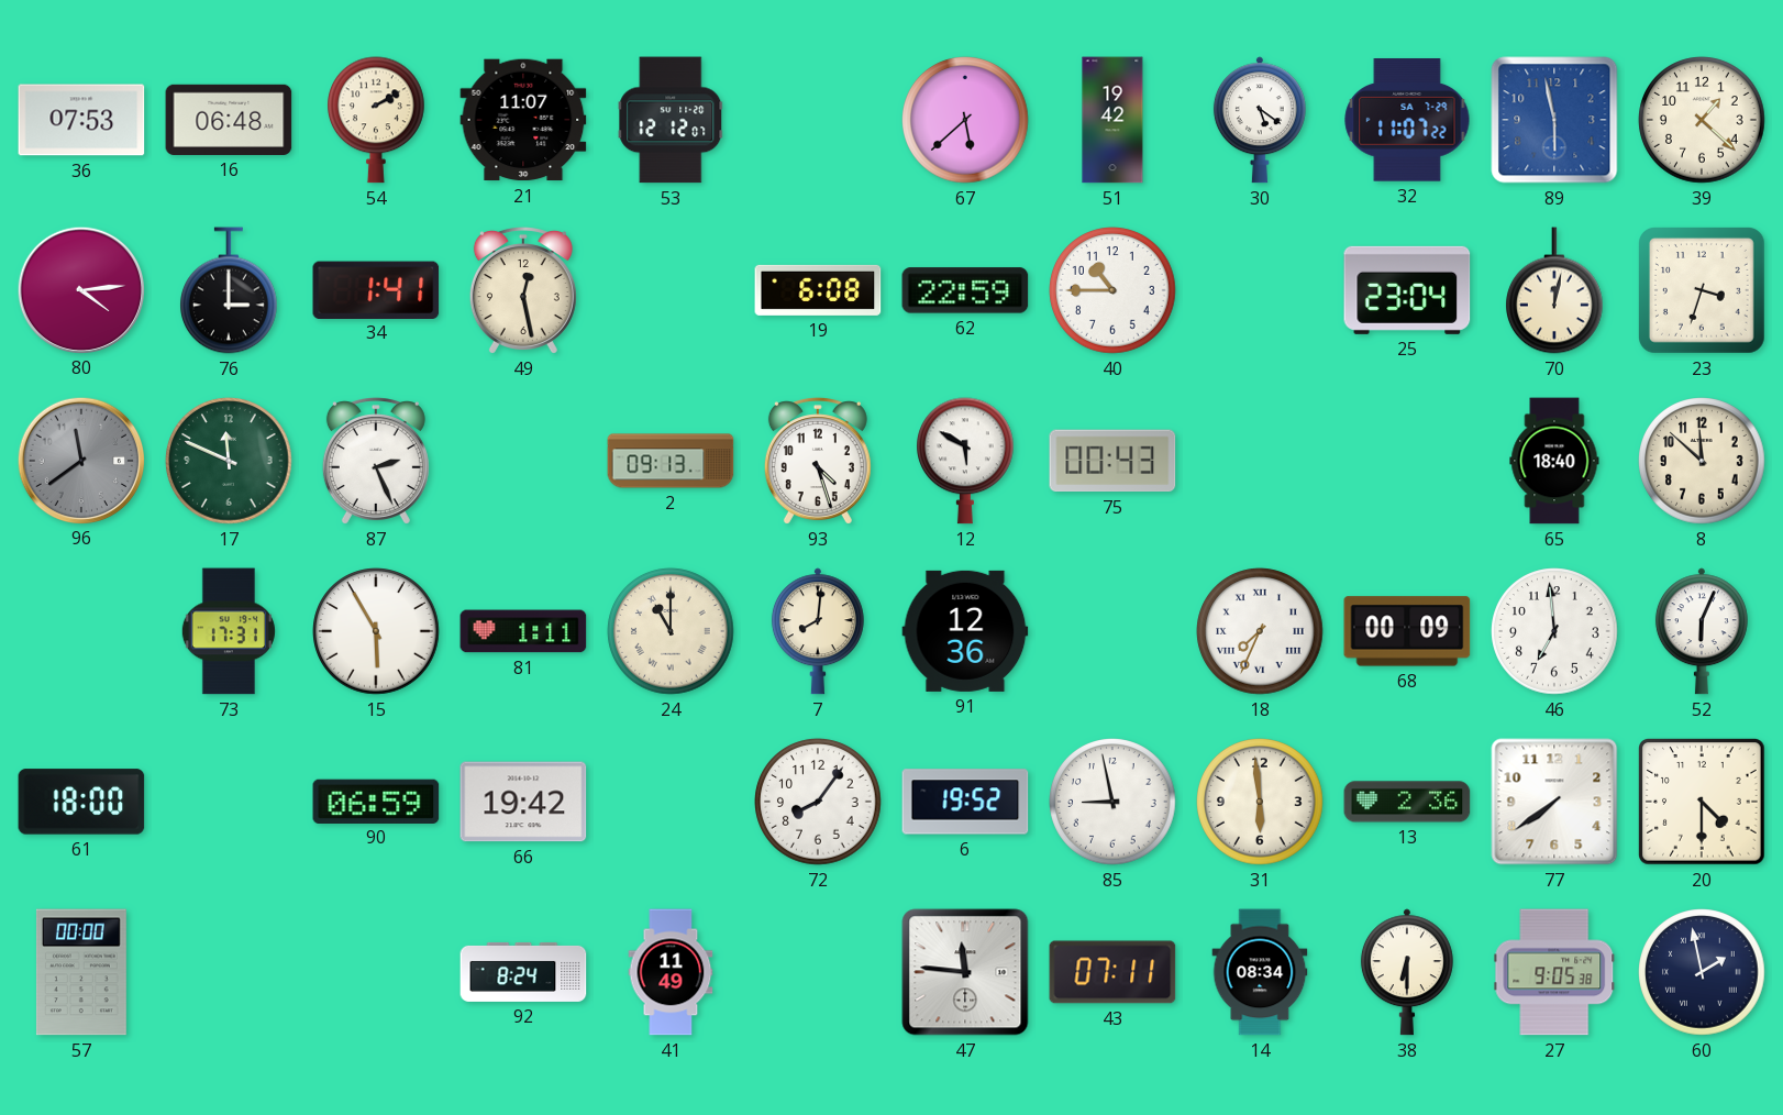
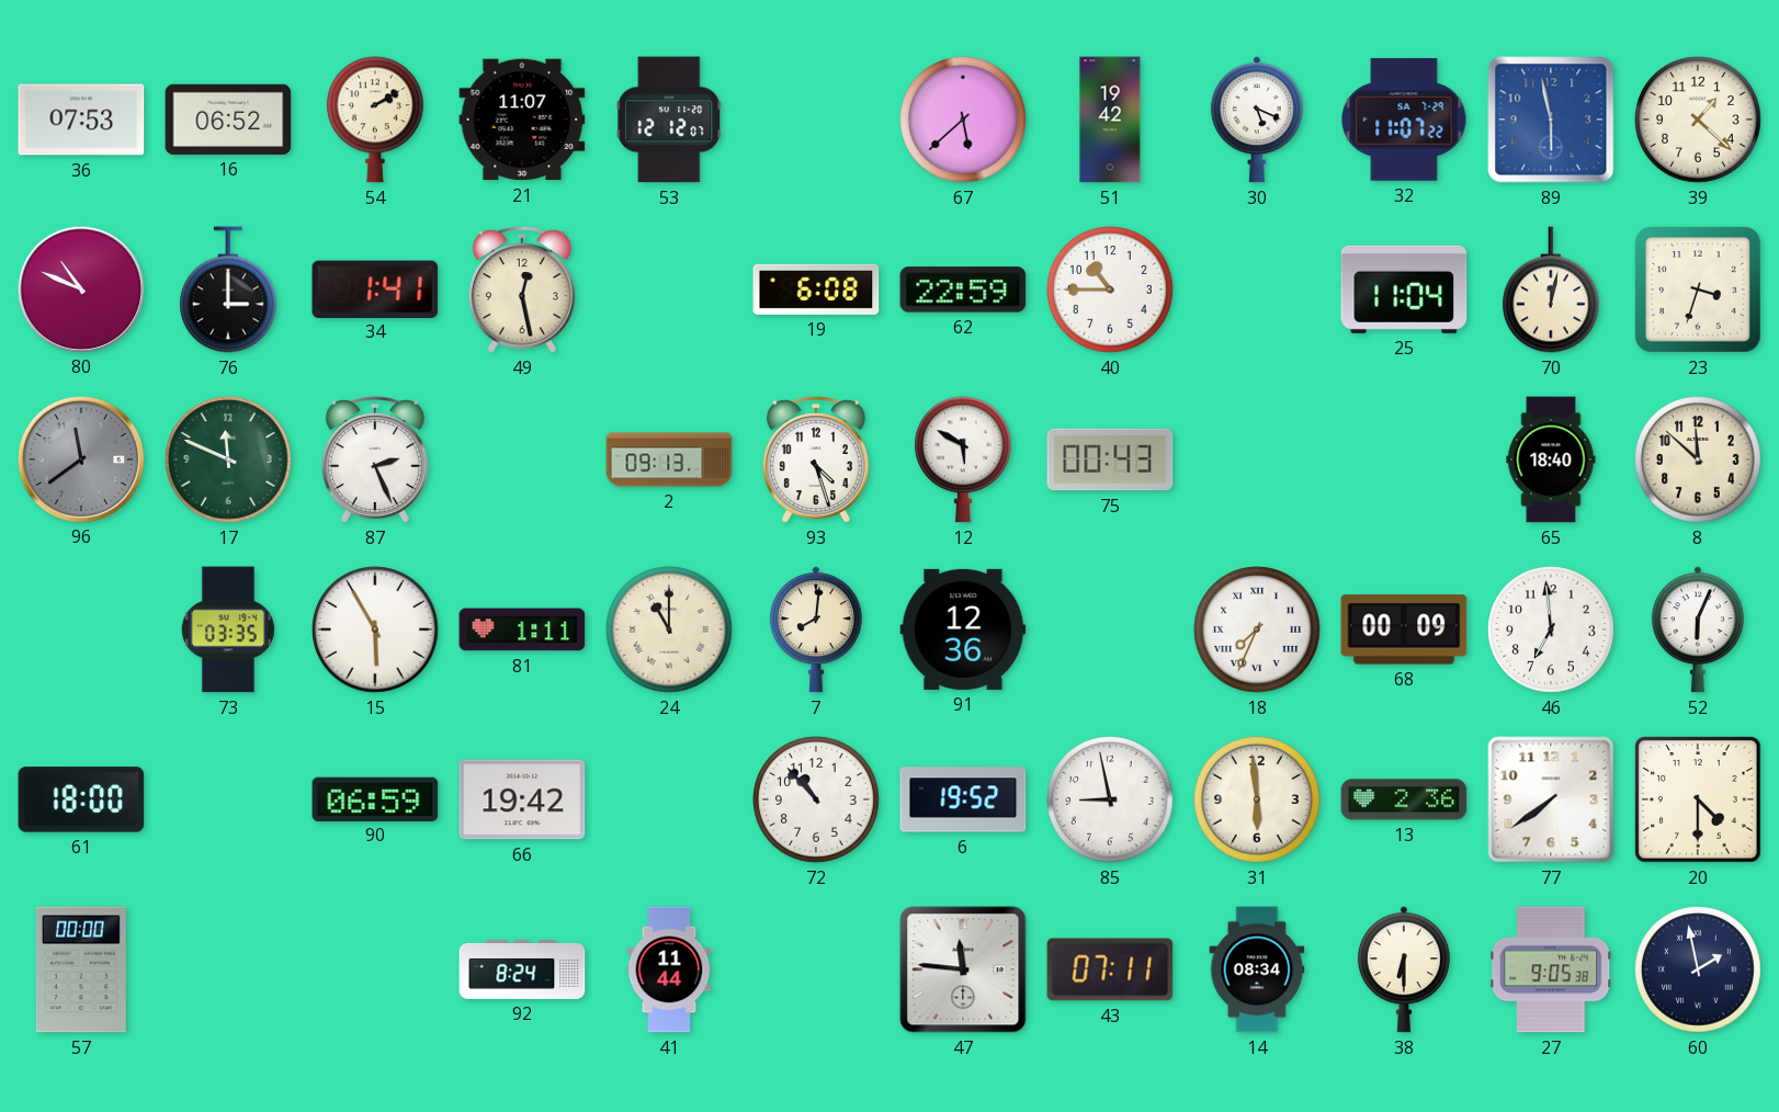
16: 06:48 -> 06:52 (228, 120)
30: 5:21 -> 5:19 (1257, 120)
80: 4:14 -> 10:49 (80, 288)
25: 23:04 -> 11:04 (1404, 290)
73: 17:31 -> 03:35 (228, 629)
72: 8:06 -> 10:53 (816, 799)
41: 11:49 -> 11:44 (669, 969)
